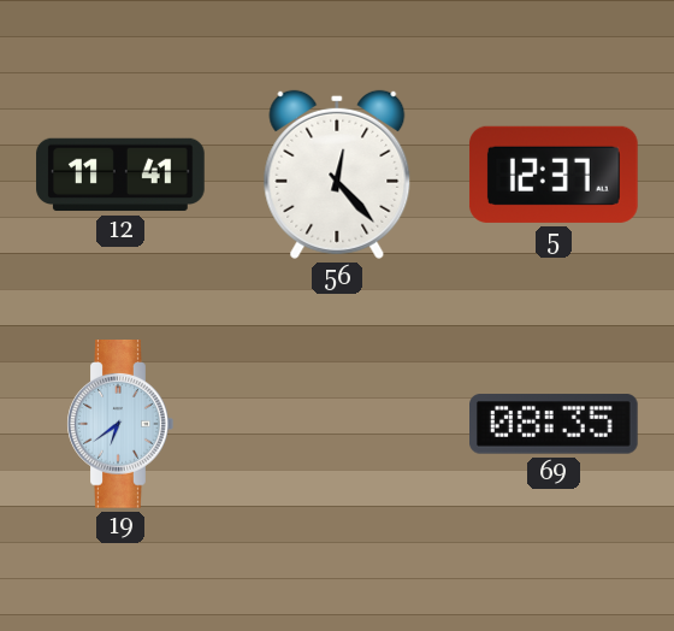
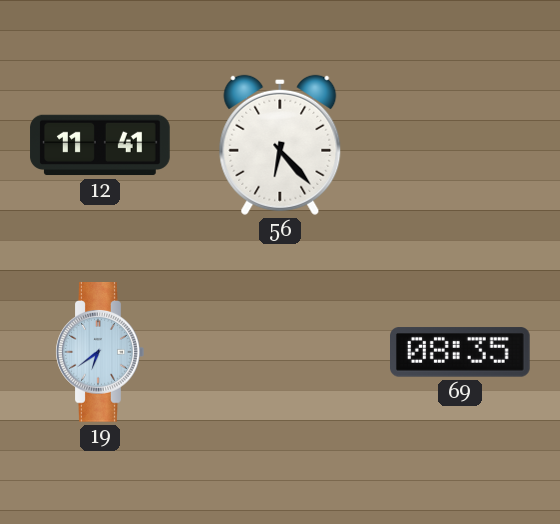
56: 12:23 -> 6:23 (280, 145)
5: 12:37 -> none (554, 175)
